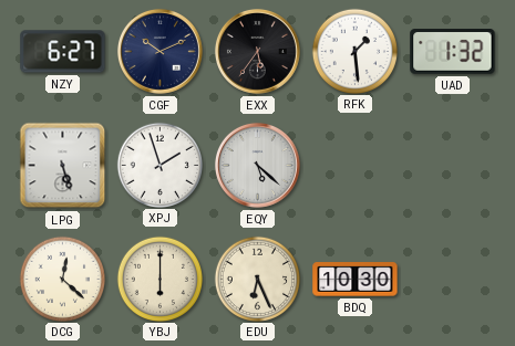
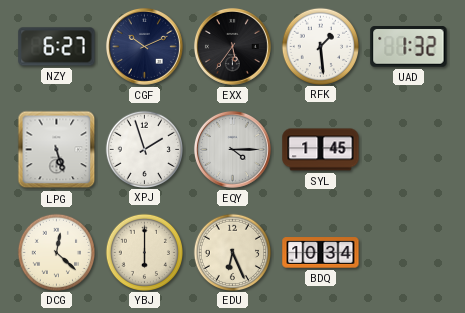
EQY: 5:22 -> 4:15 (232, 149)
SYL: none -> 1:45 (321, 150)
BDQ: 10:30 -> 10:34 (321, 253)
